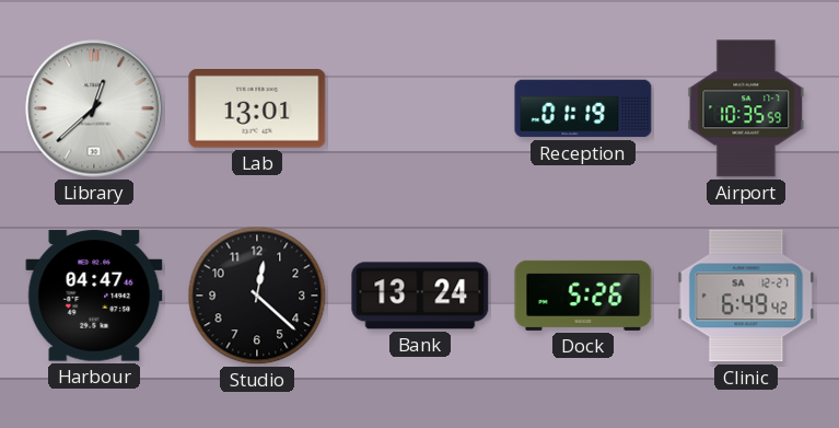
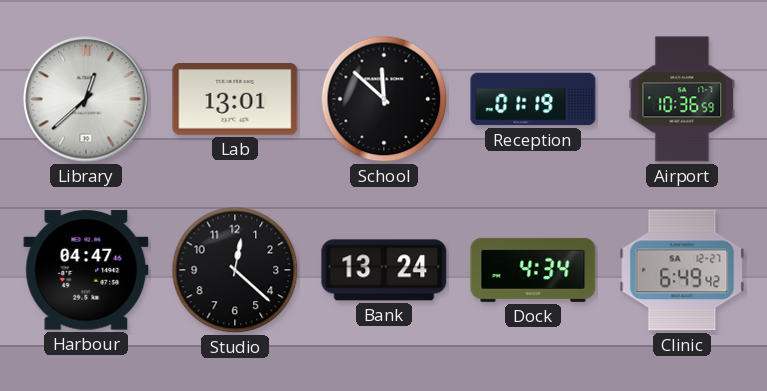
School: none -> 11:52 (384, 99)
Airport: 10:35 -> 10:36 (682, 99)
Dock: 5:26 -> 4:34 (533, 270)
